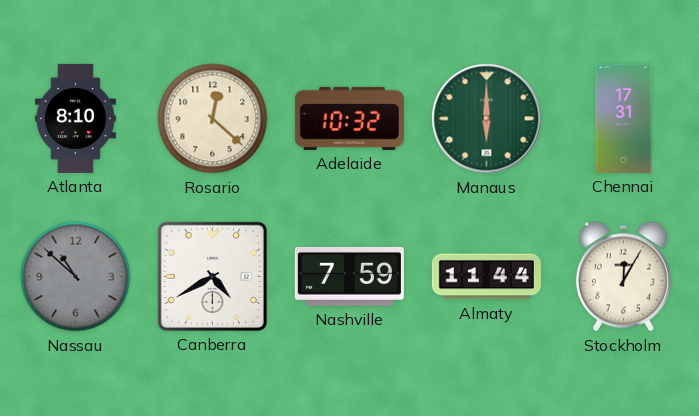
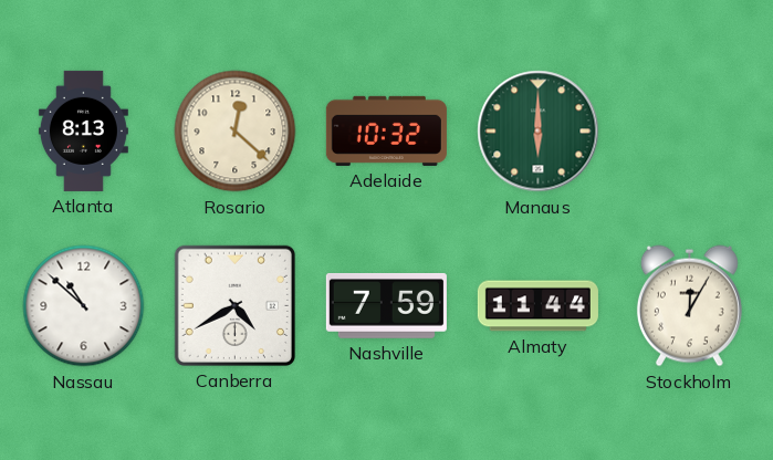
Atlanta: 8:10 -> 8:13 (83, 130)
Chennai: 17:31 -> none (624, 118)
Nassau dial: grey -> white (84, 306)
